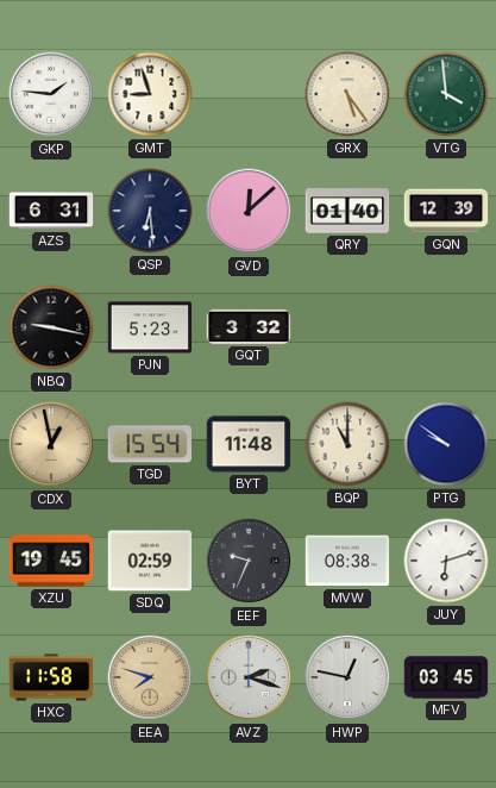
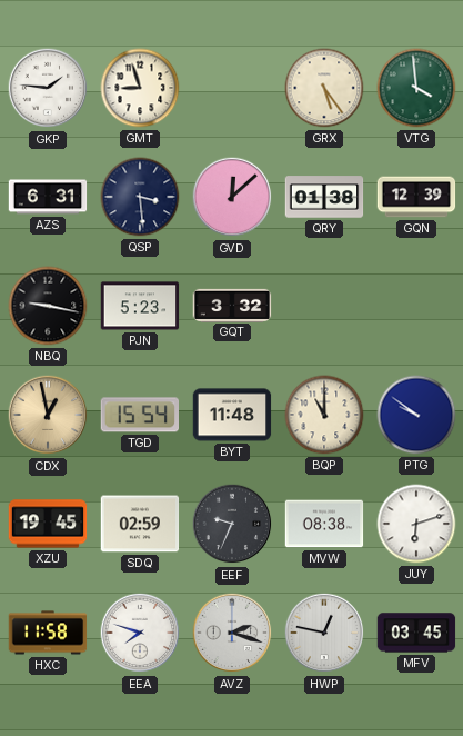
QSP: 6:29 -> 3:29 (140, 197)
QRY: 01:40 -> 01:38 (324, 197)
EEA dial: champagne -> white (140, 633)
